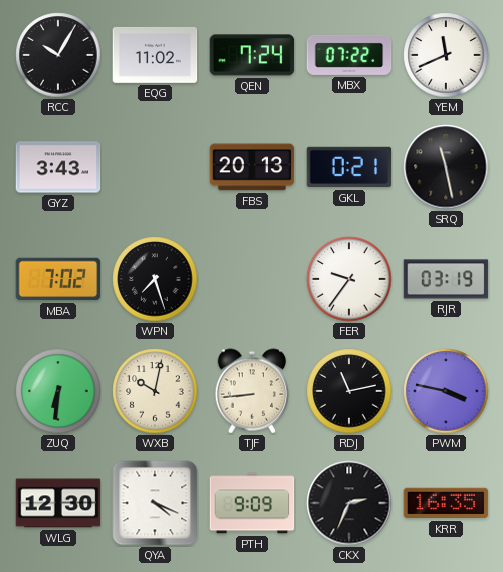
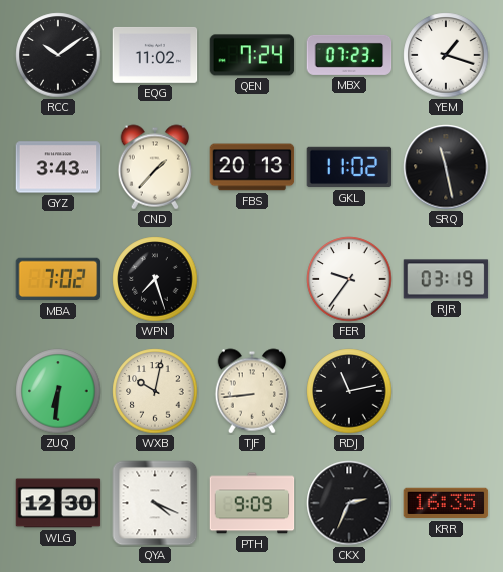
RCC: 10:05 -> 10:09 (58, 55)
MBX: 07:22 -> 07:23 (349, 55)
YEM: 11:41 -> 1:18 (446, 55)
CND: none -> 1:37 (155, 167)
GKL: 0:21 -> 11:02 (349, 167)
PWM: 3:47 -> none (446, 391)
